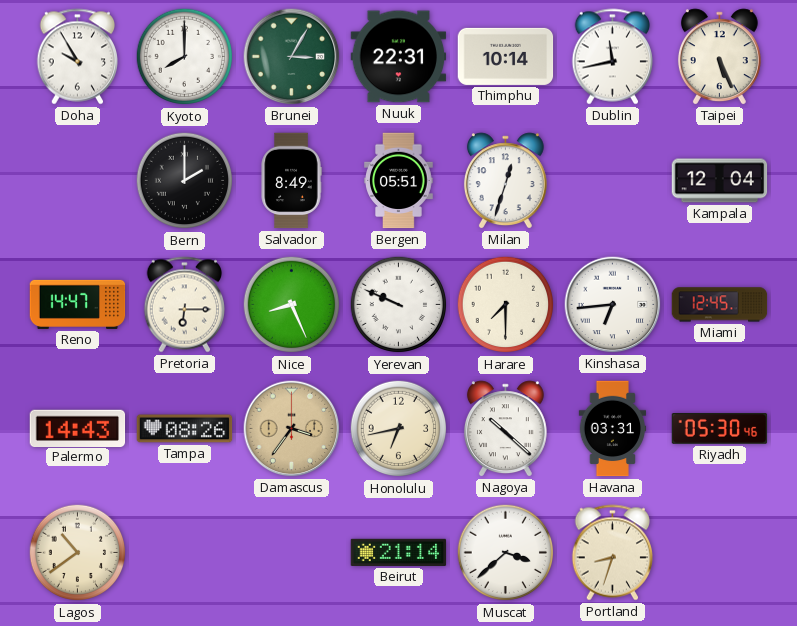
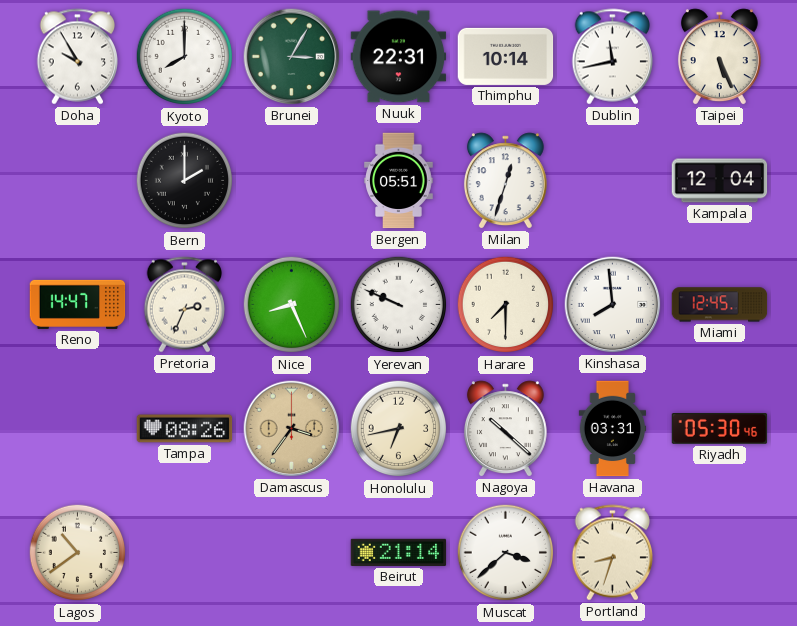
Salvador: 8:49 -> none (291, 181)
Pretoria: 6:15 -> 2:34 (185, 305)
Kinshasa: 6:44 -> 7:59 (613, 305)
Palermo: 14:43 -> none (78, 428)
